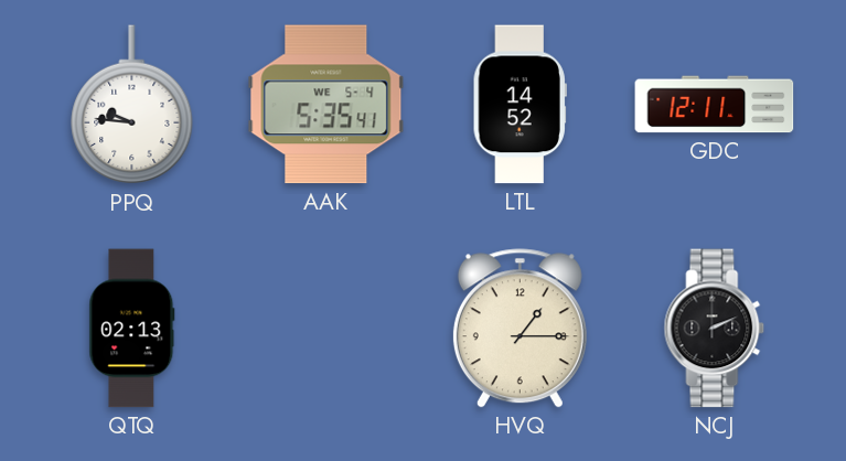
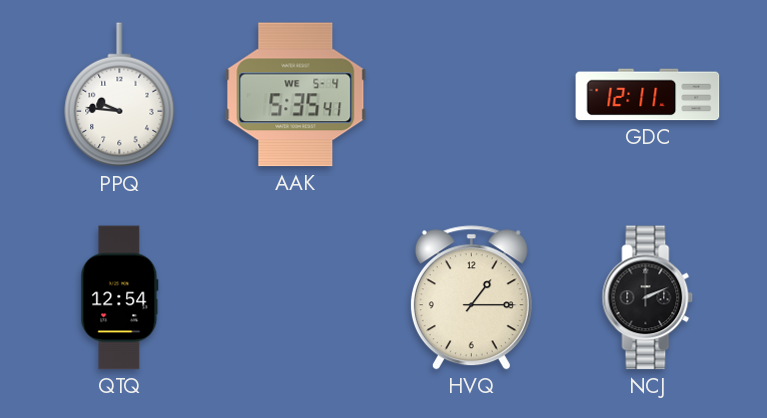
LTL: 14:52 -> none (520, 105)
QTQ: 02:13 -> 12:54 (120, 298)
